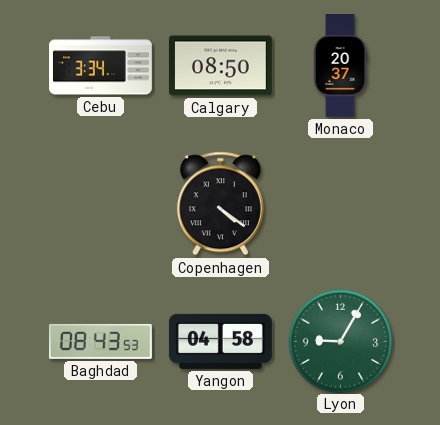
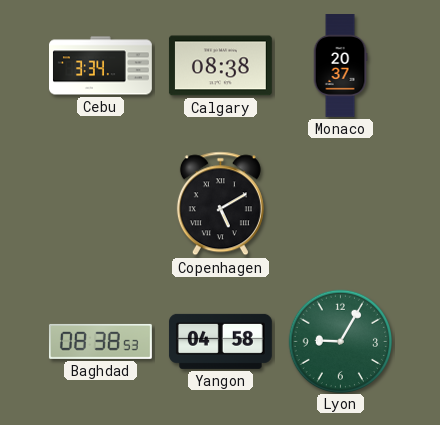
Calgary: 08:50 -> 08:38 (220, 66)
Copenhagen: 4:21 -> 5:10 (220, 204)
Baghdad: 08:43 -> 08:38 (100, 341)
